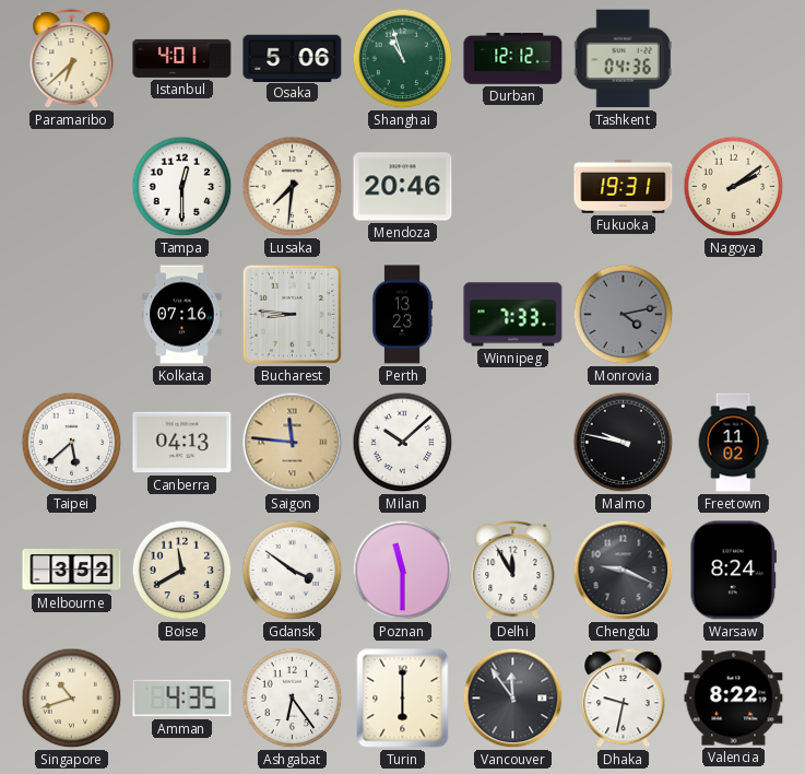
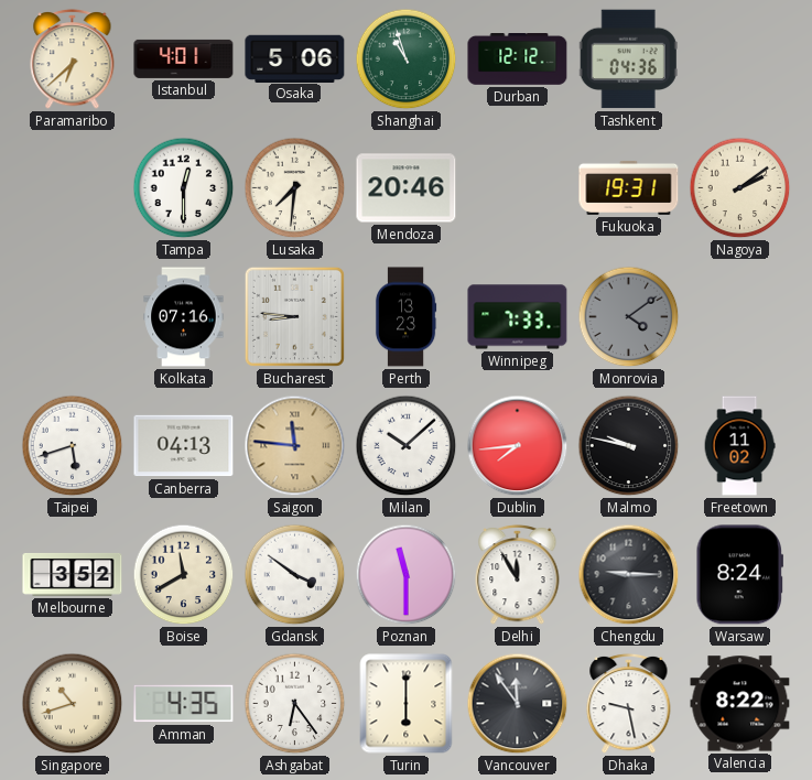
Monrovia: 4:13 -> 4:09 (629, 317)
Taipei: 5:38 -> 5:42 (73, 446)
Dublin: none -> 7:44 (518, 446)
Chengdu: 9:19 -> 9:15 (629, 575)
Dhaka: 9:32 -> 9:28 (629, 703)
